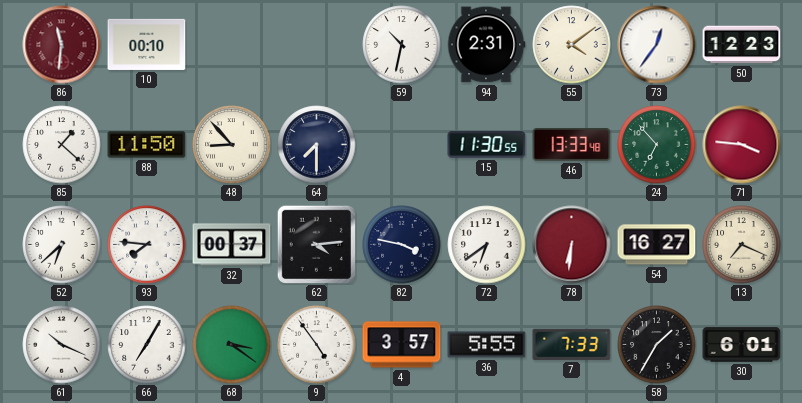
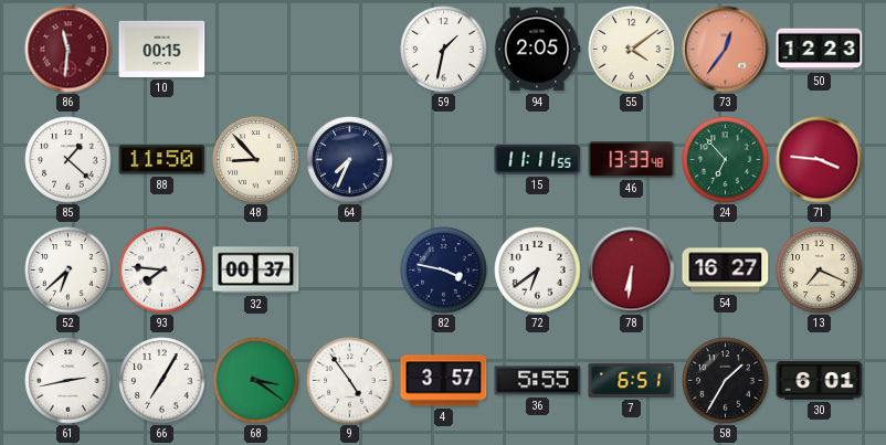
10: 00:10 -> 00:15 (162, 49)
59: 10:32 -> 1:32 (444, 50)
94: 2:31 -> 2:05 (537, 50)
73 dial: white -> salmon (726, 50)
64: 7:30 -> 7:34 (350, 160)
15: 11:30 -> 11:11 (538, 160)
62: 4:14 -> none (316, 244)
61: 10:19 -> 2:43 (68, 381)
7: 7:33 -> 6:51 (632, 380)
